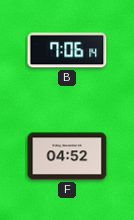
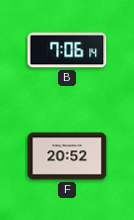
F: 04:52 -> 20:52 (67, 156)
